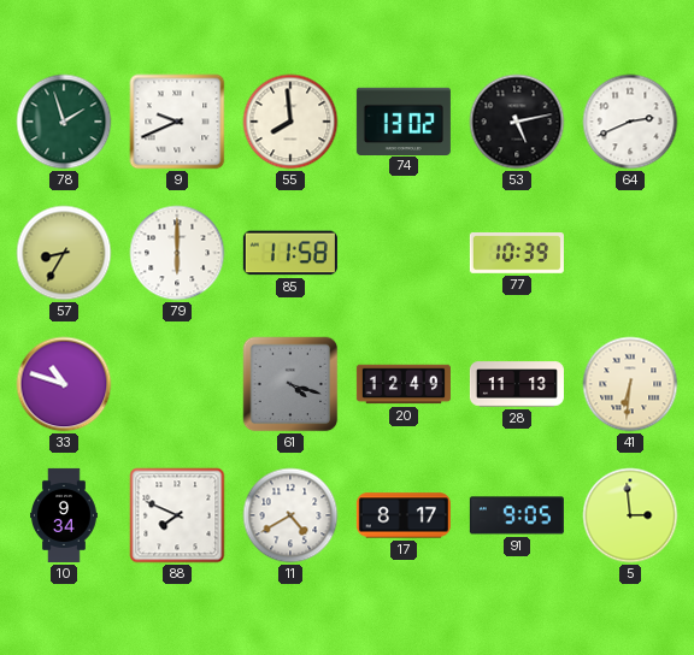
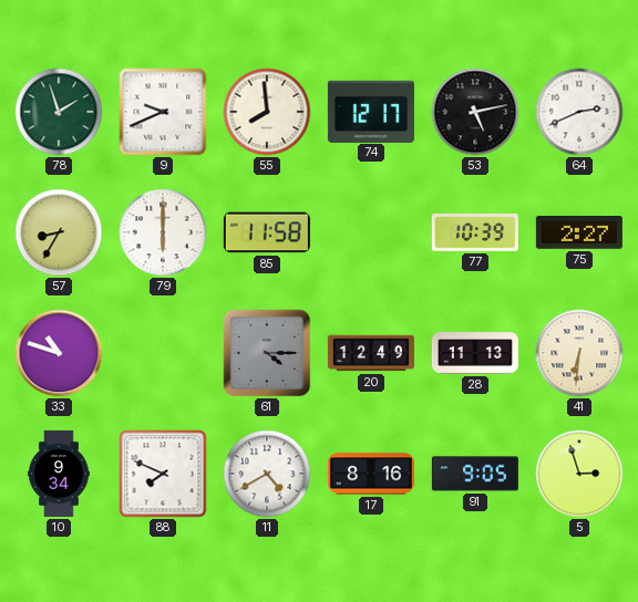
74: 13:02 -> 12:17 (371, 111)
75: none -> 2:27 (579, 233)
61: 4:18 -> 4:15 (267, 353)
17: 8:17 -> 8:16 (371, 474)
5: 2:59 -> 2:57 (579, 474)
